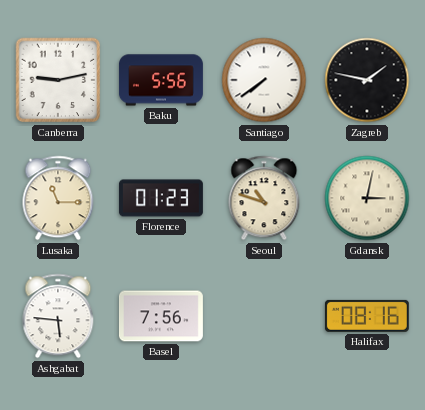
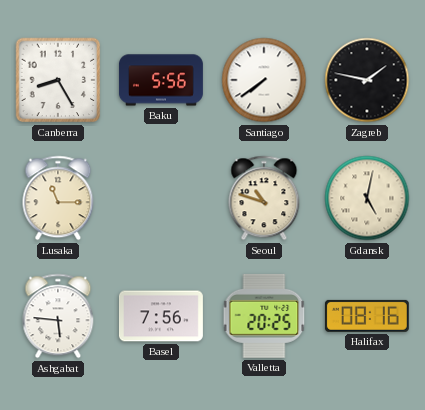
Canberra: 9:13 -> 8:25 (58, 80)
Florence: 01:23 -> none (161, 198)
Gdansk: 3:02 -> 5:02 (367, 198)
Valletta: none -> 20:25 (264, 316)
